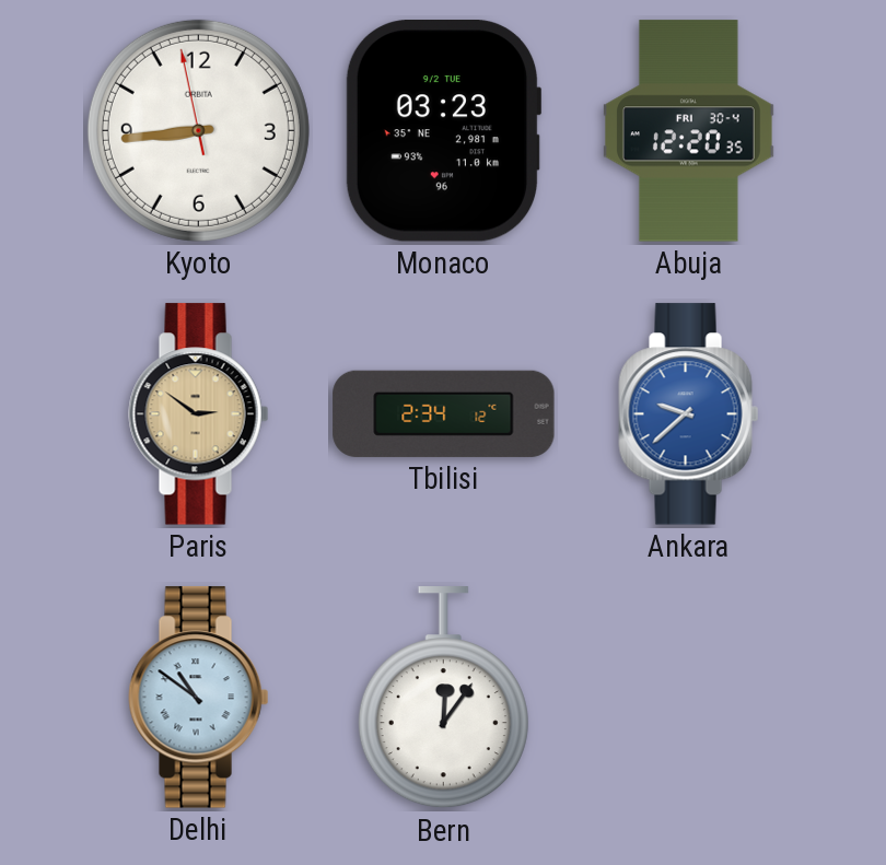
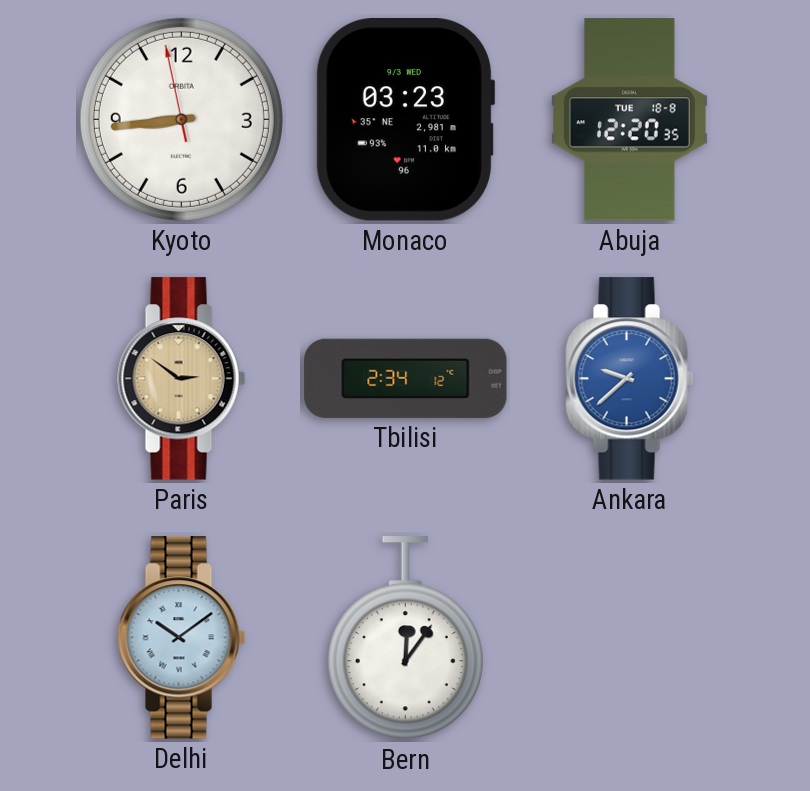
Monaco date: 9/2 TUE -> 9/3 WED (405, 120)
Abuja date: FRI 30-4 -> TUE 18-8 (630, 120)
Delhi: 10:51 -> 10:09 (182, 638)
